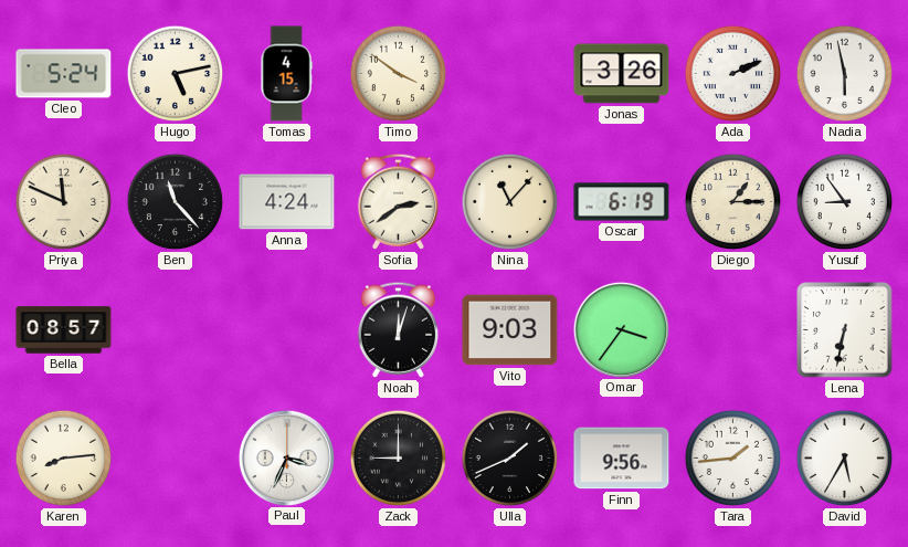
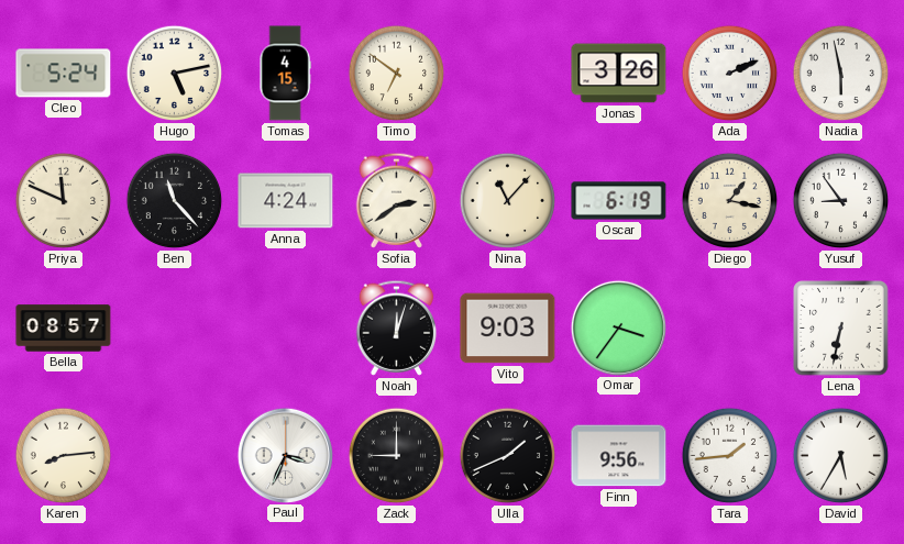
Timo: 3:51 -> 6:51 (397, 74)
Diego: 1:15 -> 1:17 (730, 201)
